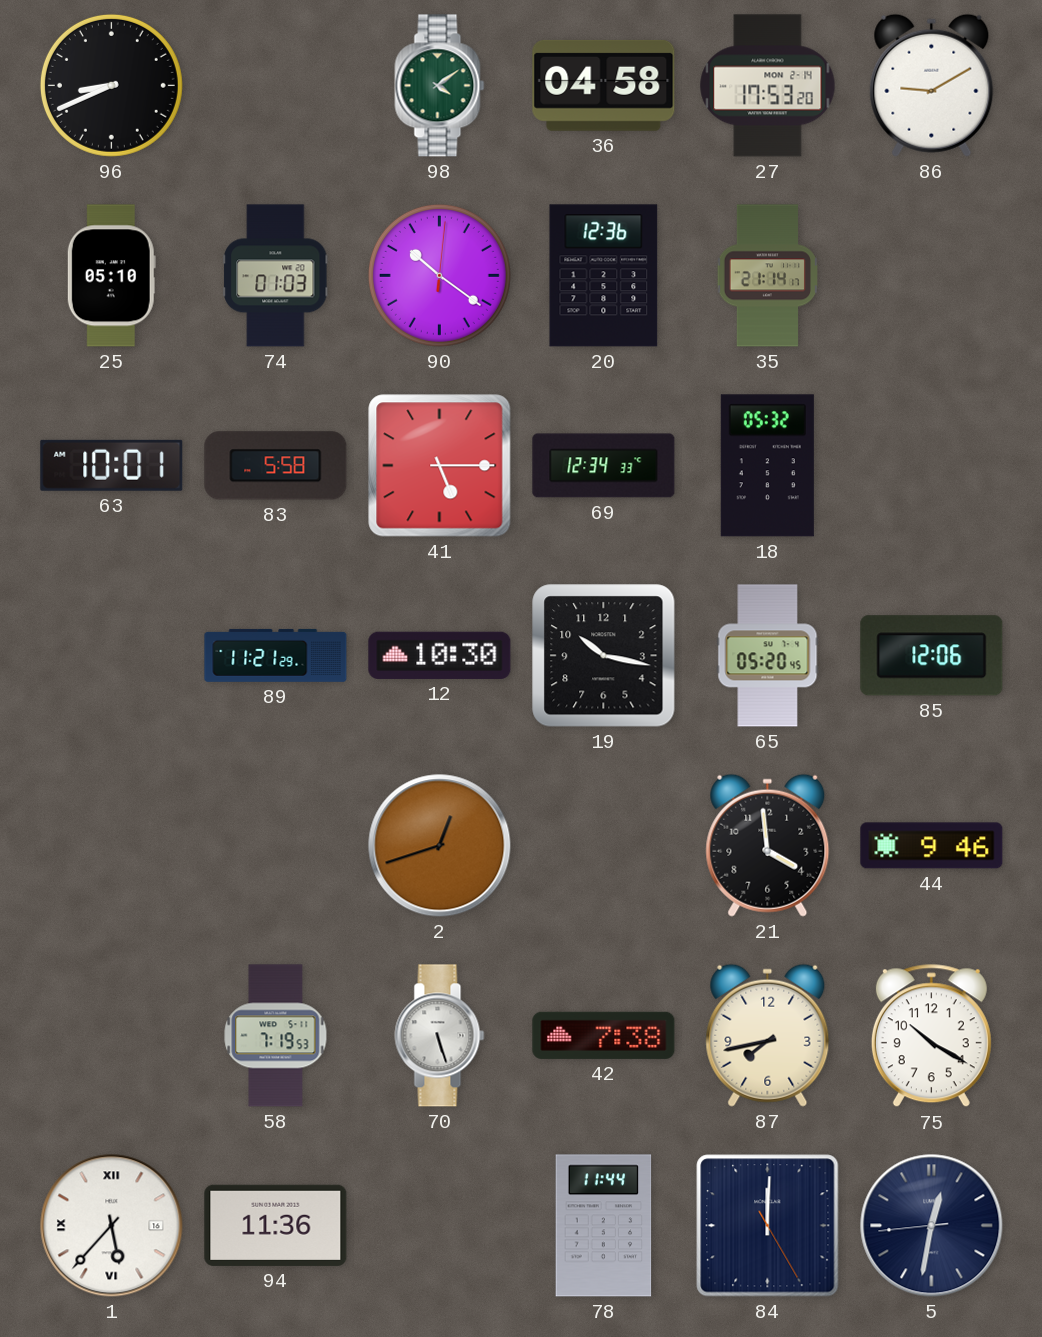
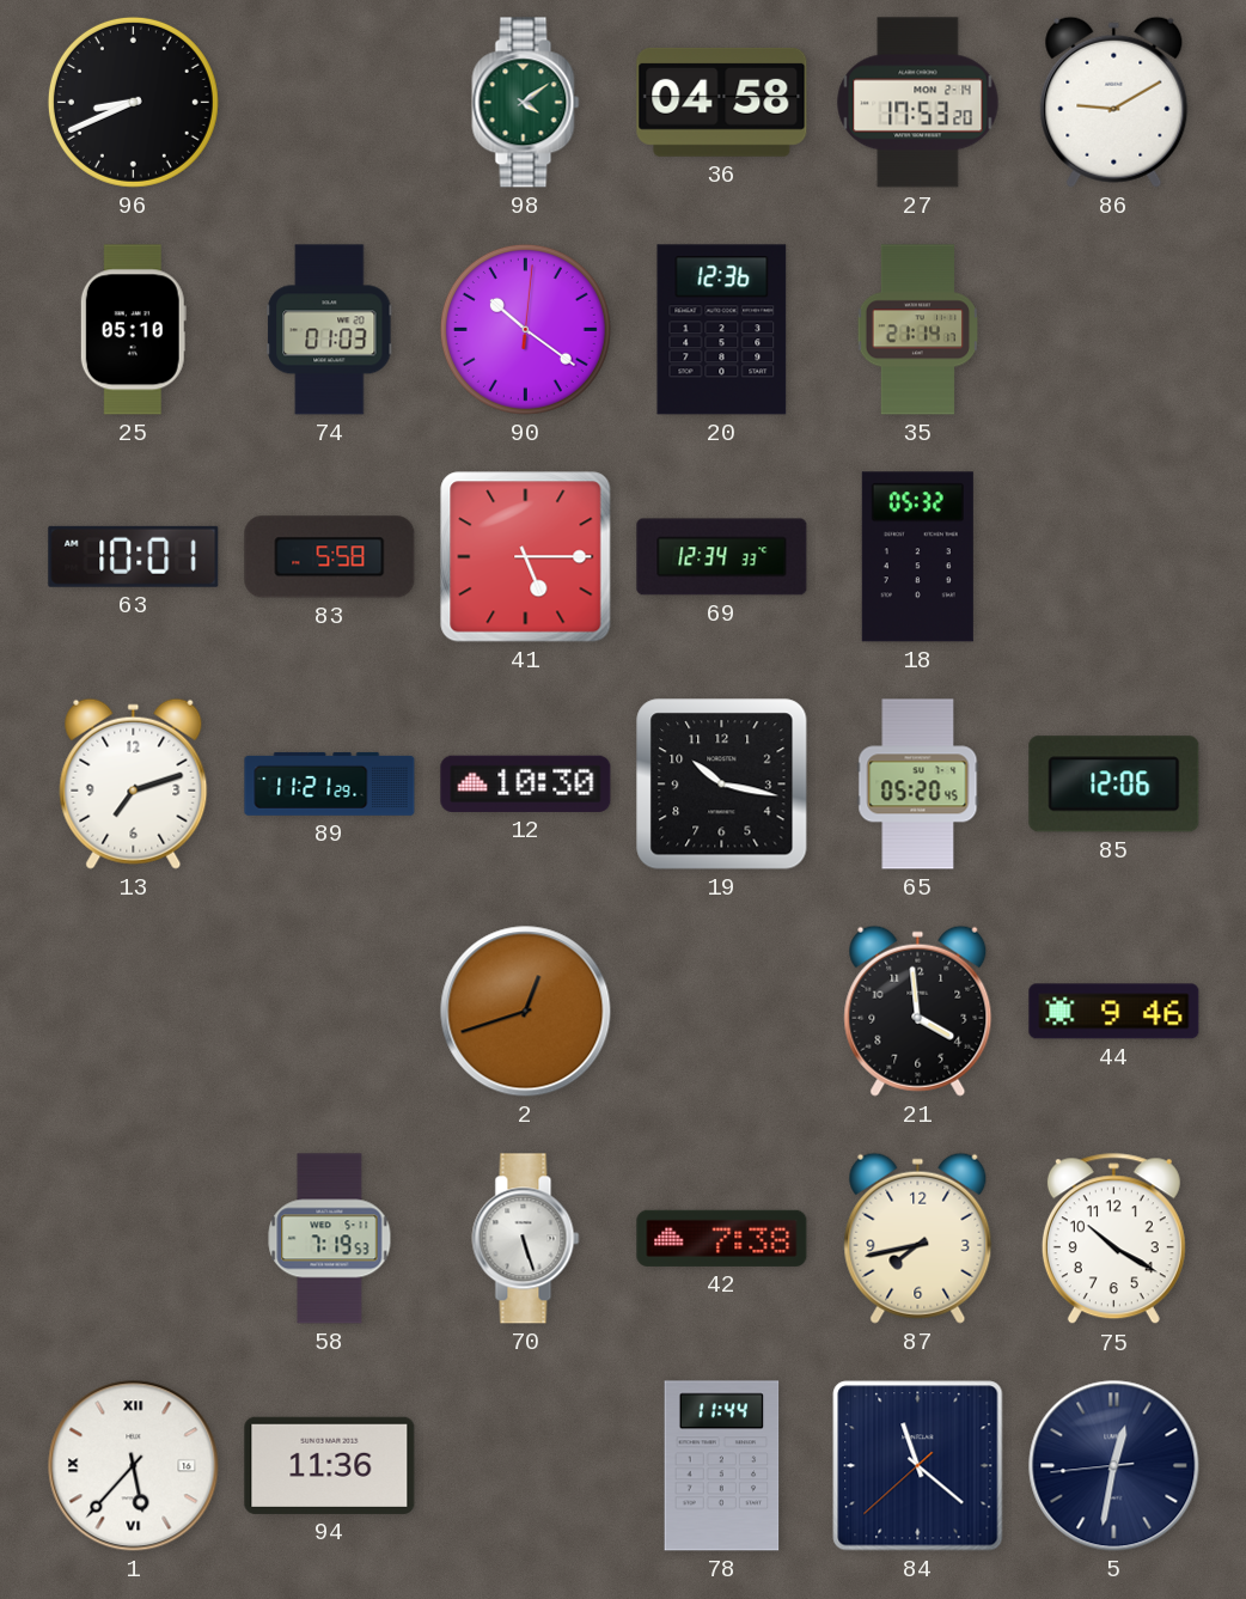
13: none -> 7:12 (134, 783)
84: 12:00 -> 11:21 (918, 1466)
